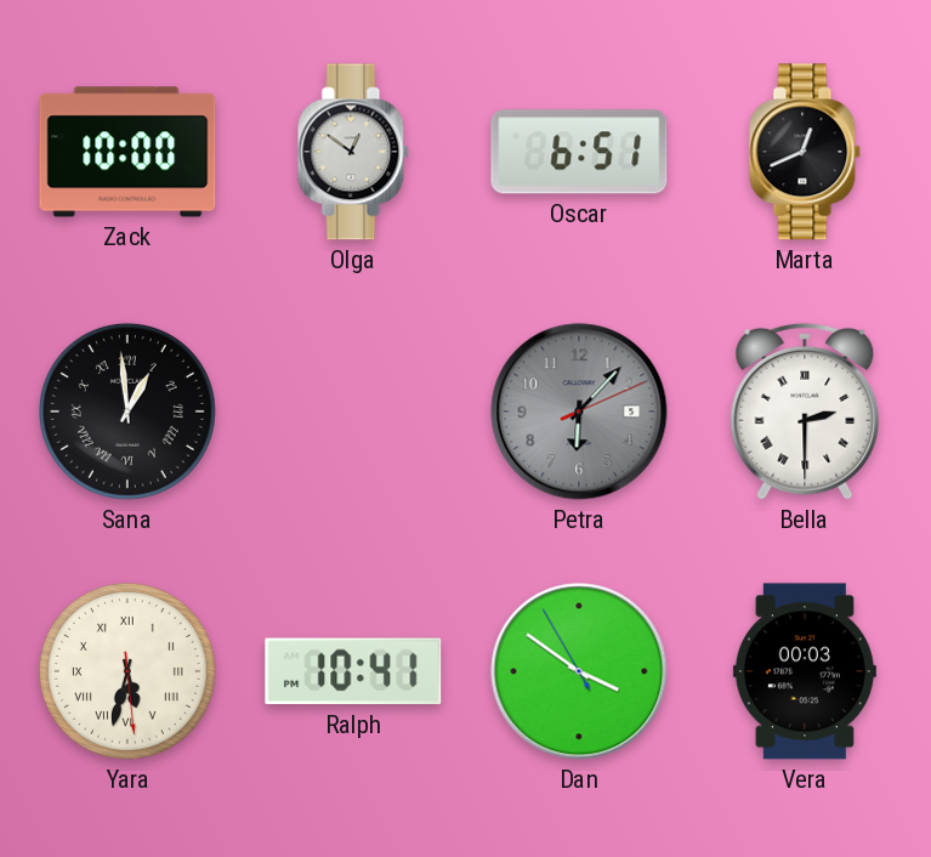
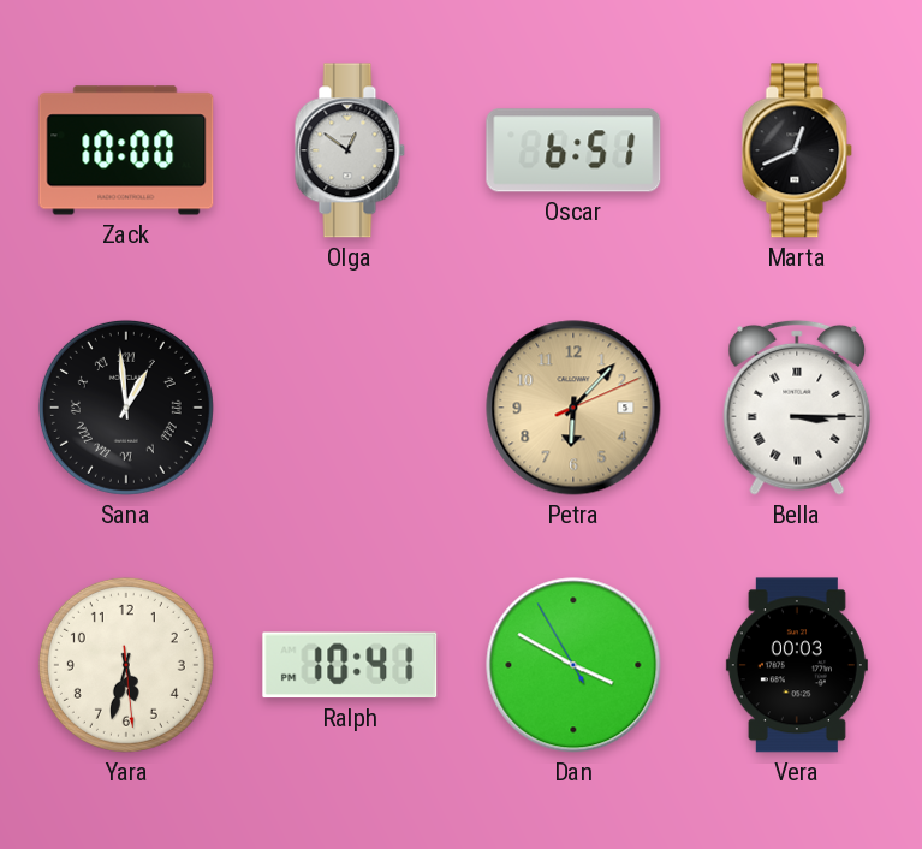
Petra dial: grey -> champagne (573, 408)
Bella: 2:30 -> 3:15 (797, 408)
Yara numerals: Roman -> Arabic (126, 665)
Dan: 3:50 -> 3:49 (573, 665)
